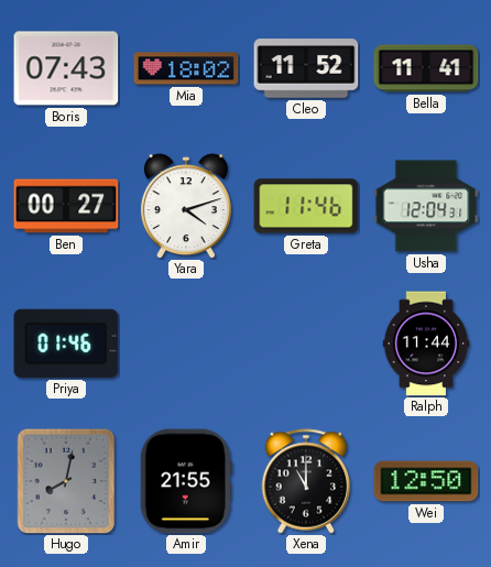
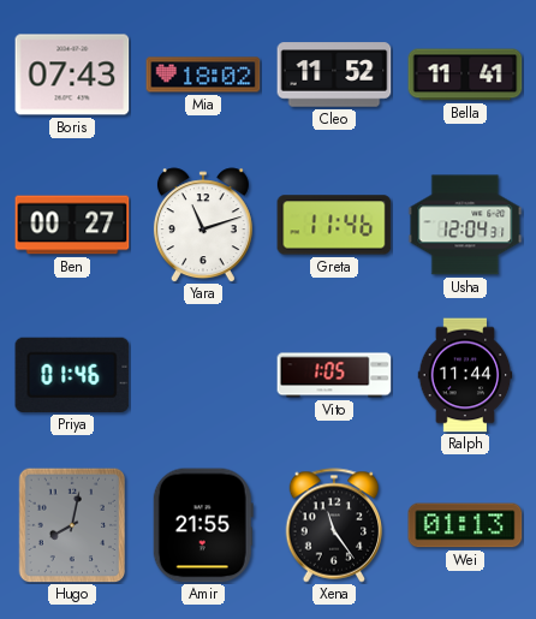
Yara: 4:12 -> 11:12 (203, 225)
Vito: none -> 1:05 (334, 375)
Xena: 11:00 -> 11:24 (334, 525)
Wei: 12:50 -> 01:13 (465, 525)
